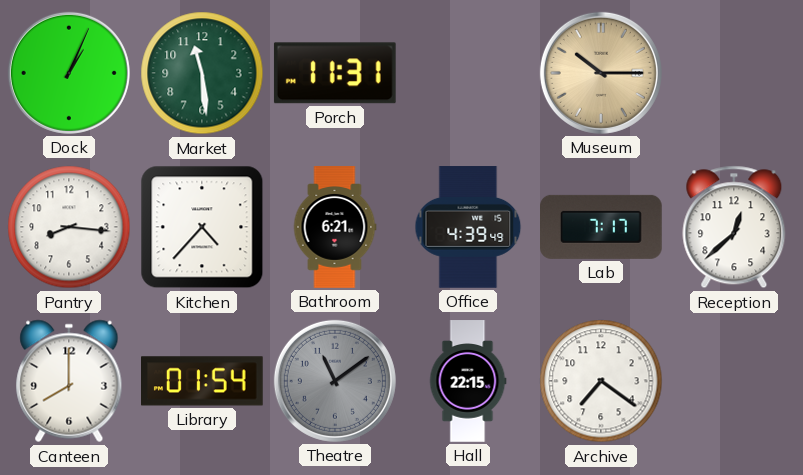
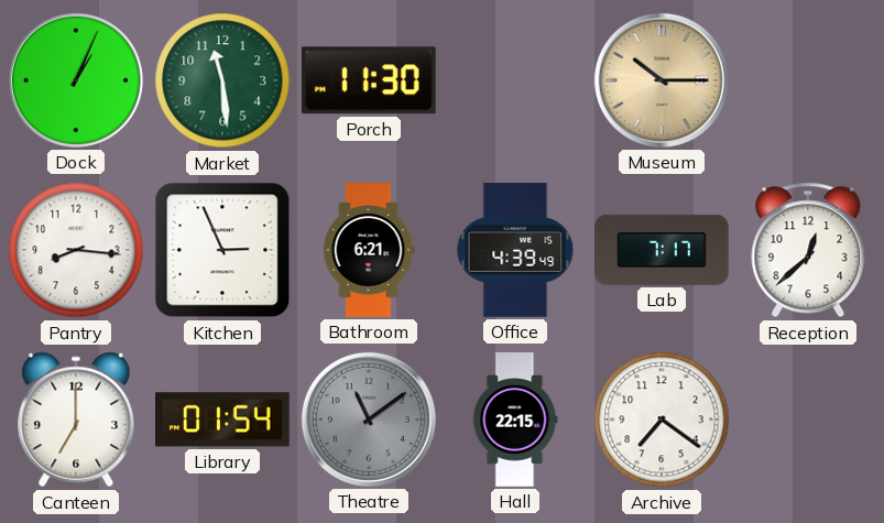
Porch: 11:31 -> 11:30 (369, 80)
Kitchen: 4:37 -> 2:56 (222, 250)
Canteen: 8:00 -> 7:00 (76, 420)
